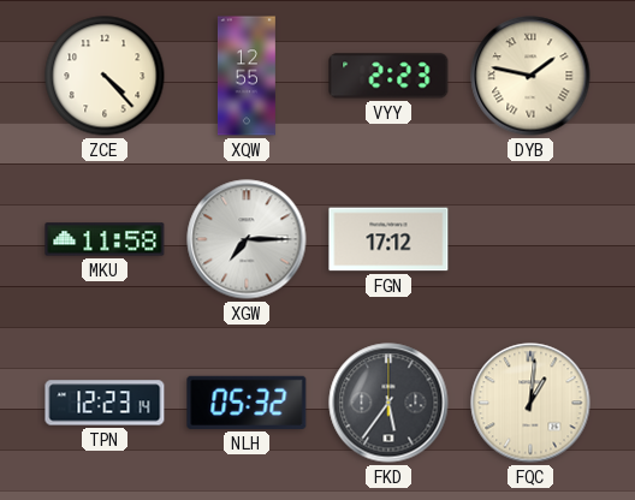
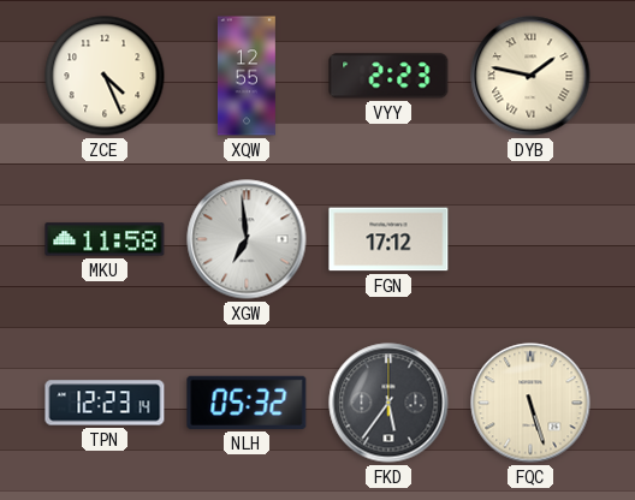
ZCE: 4:23 -> 4:26 (105, 76)
XGW: 7:15 -> 6:59 (247, 239)
FQC: 1:01 -> 5:27 (530, 403)
